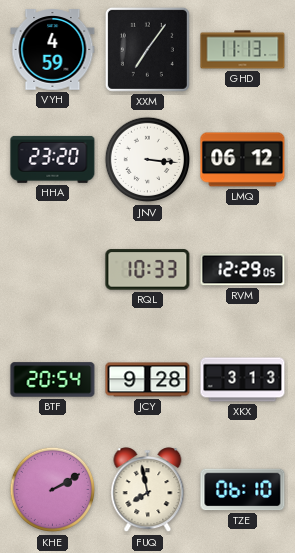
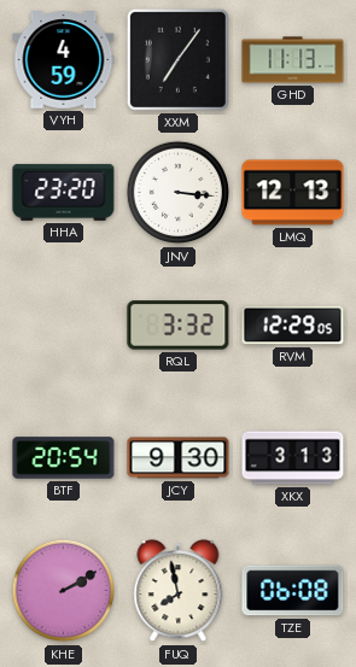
LMQ: 06:12 -> 12:13 (293, 193)
RQL: 10:33 -> 3:32 (179, 326)
JCY: 9:28 -> 9:30 (179, 458)
TZE: 06:10 -> 06:08 (293, 591)
